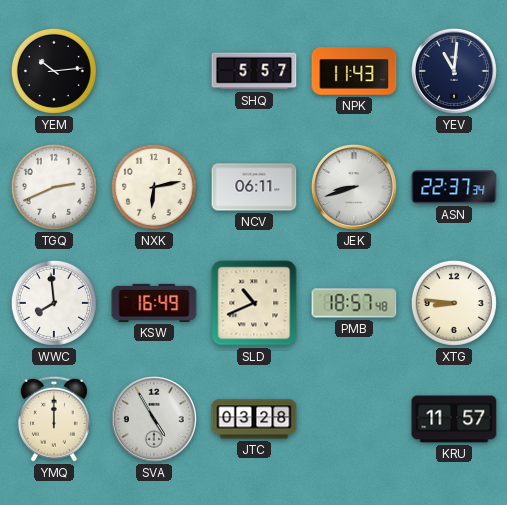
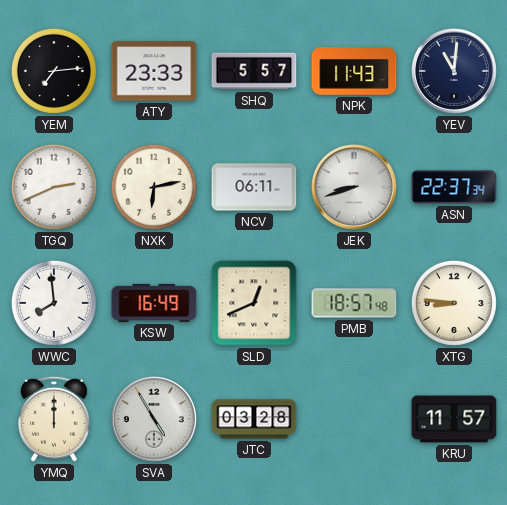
YEM: 10:14 -> 7:14 (54, 71)
ATY: none -> 23:33 (154, 71)
SLD: 10:41 -> 12:41 (254, 303)
